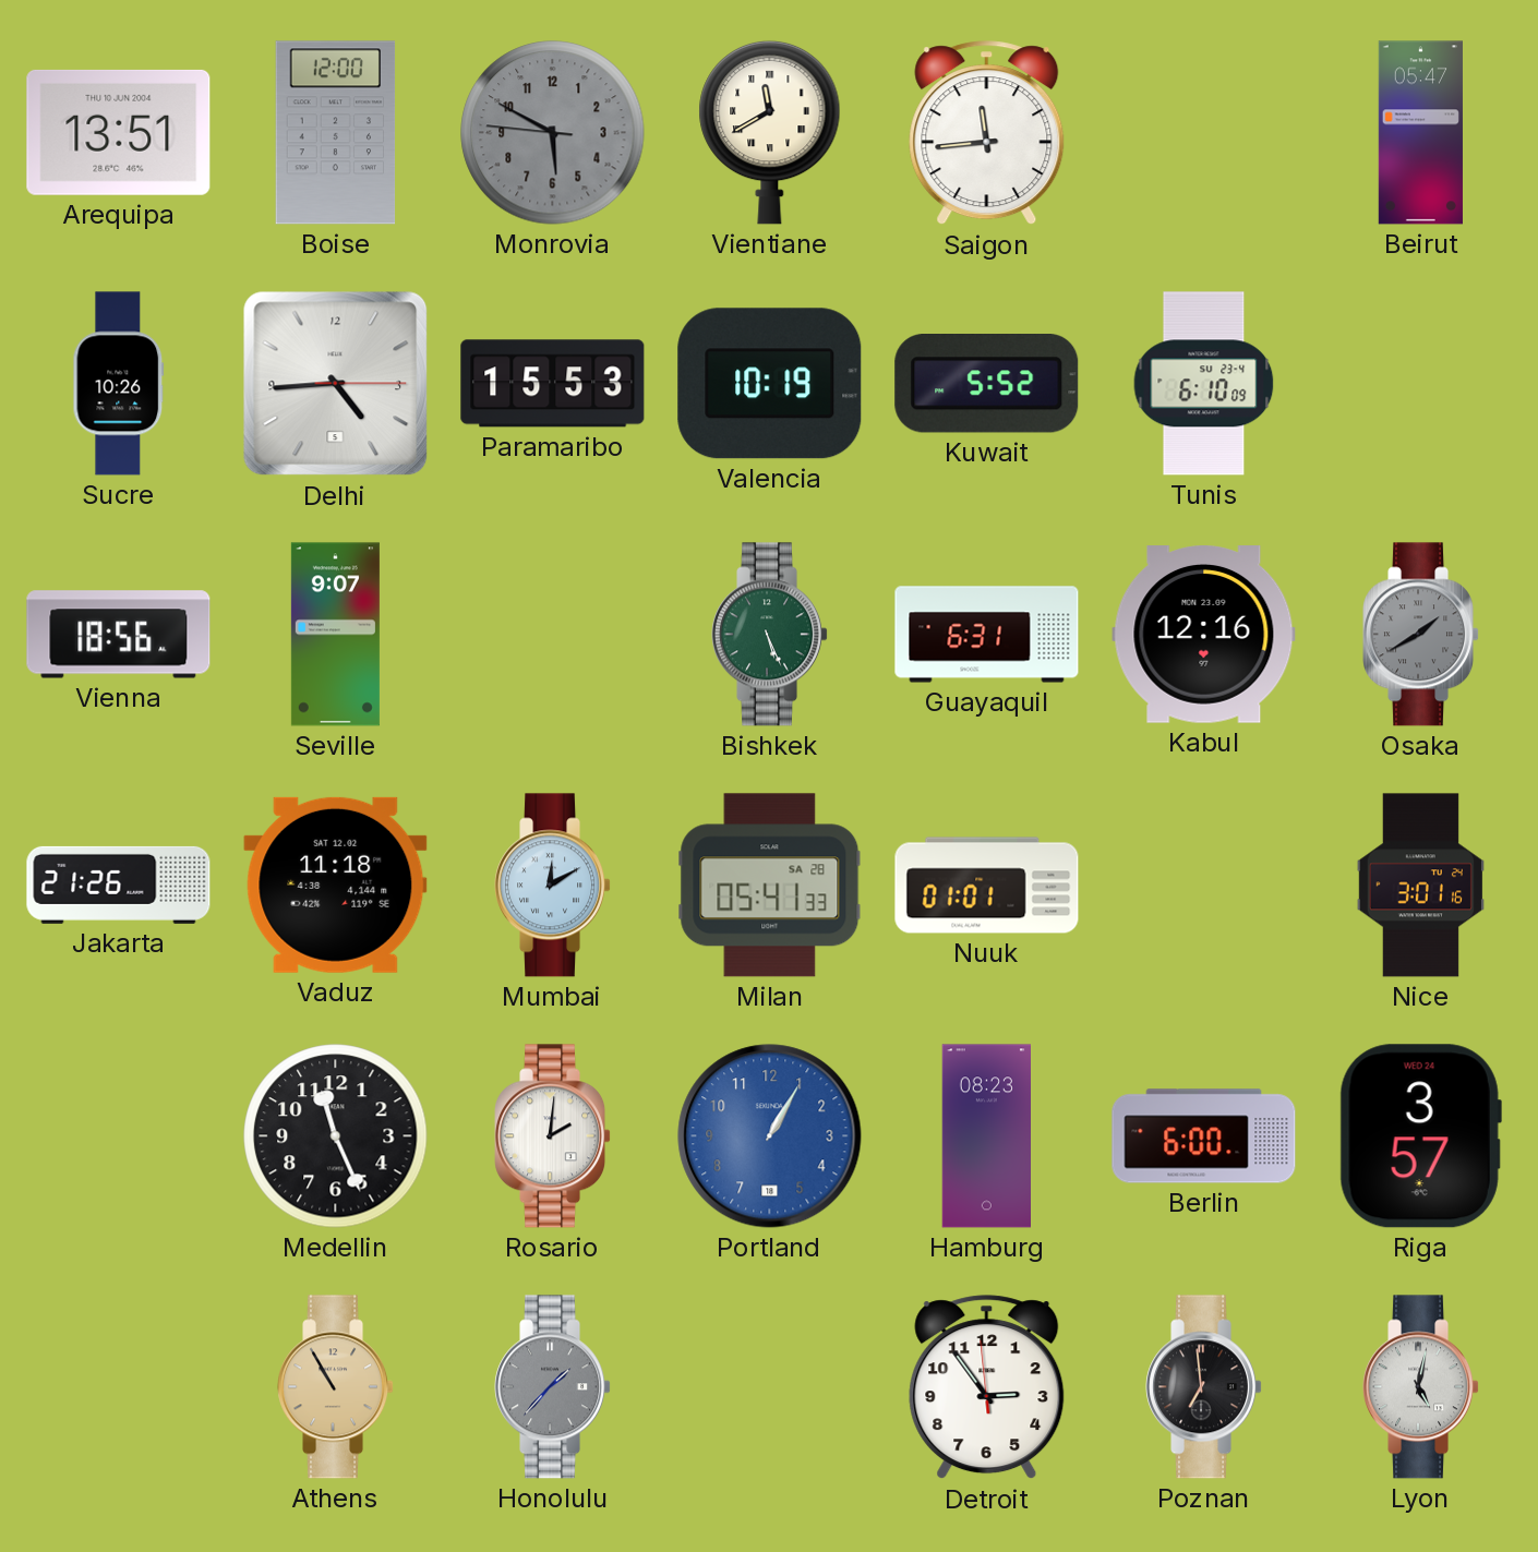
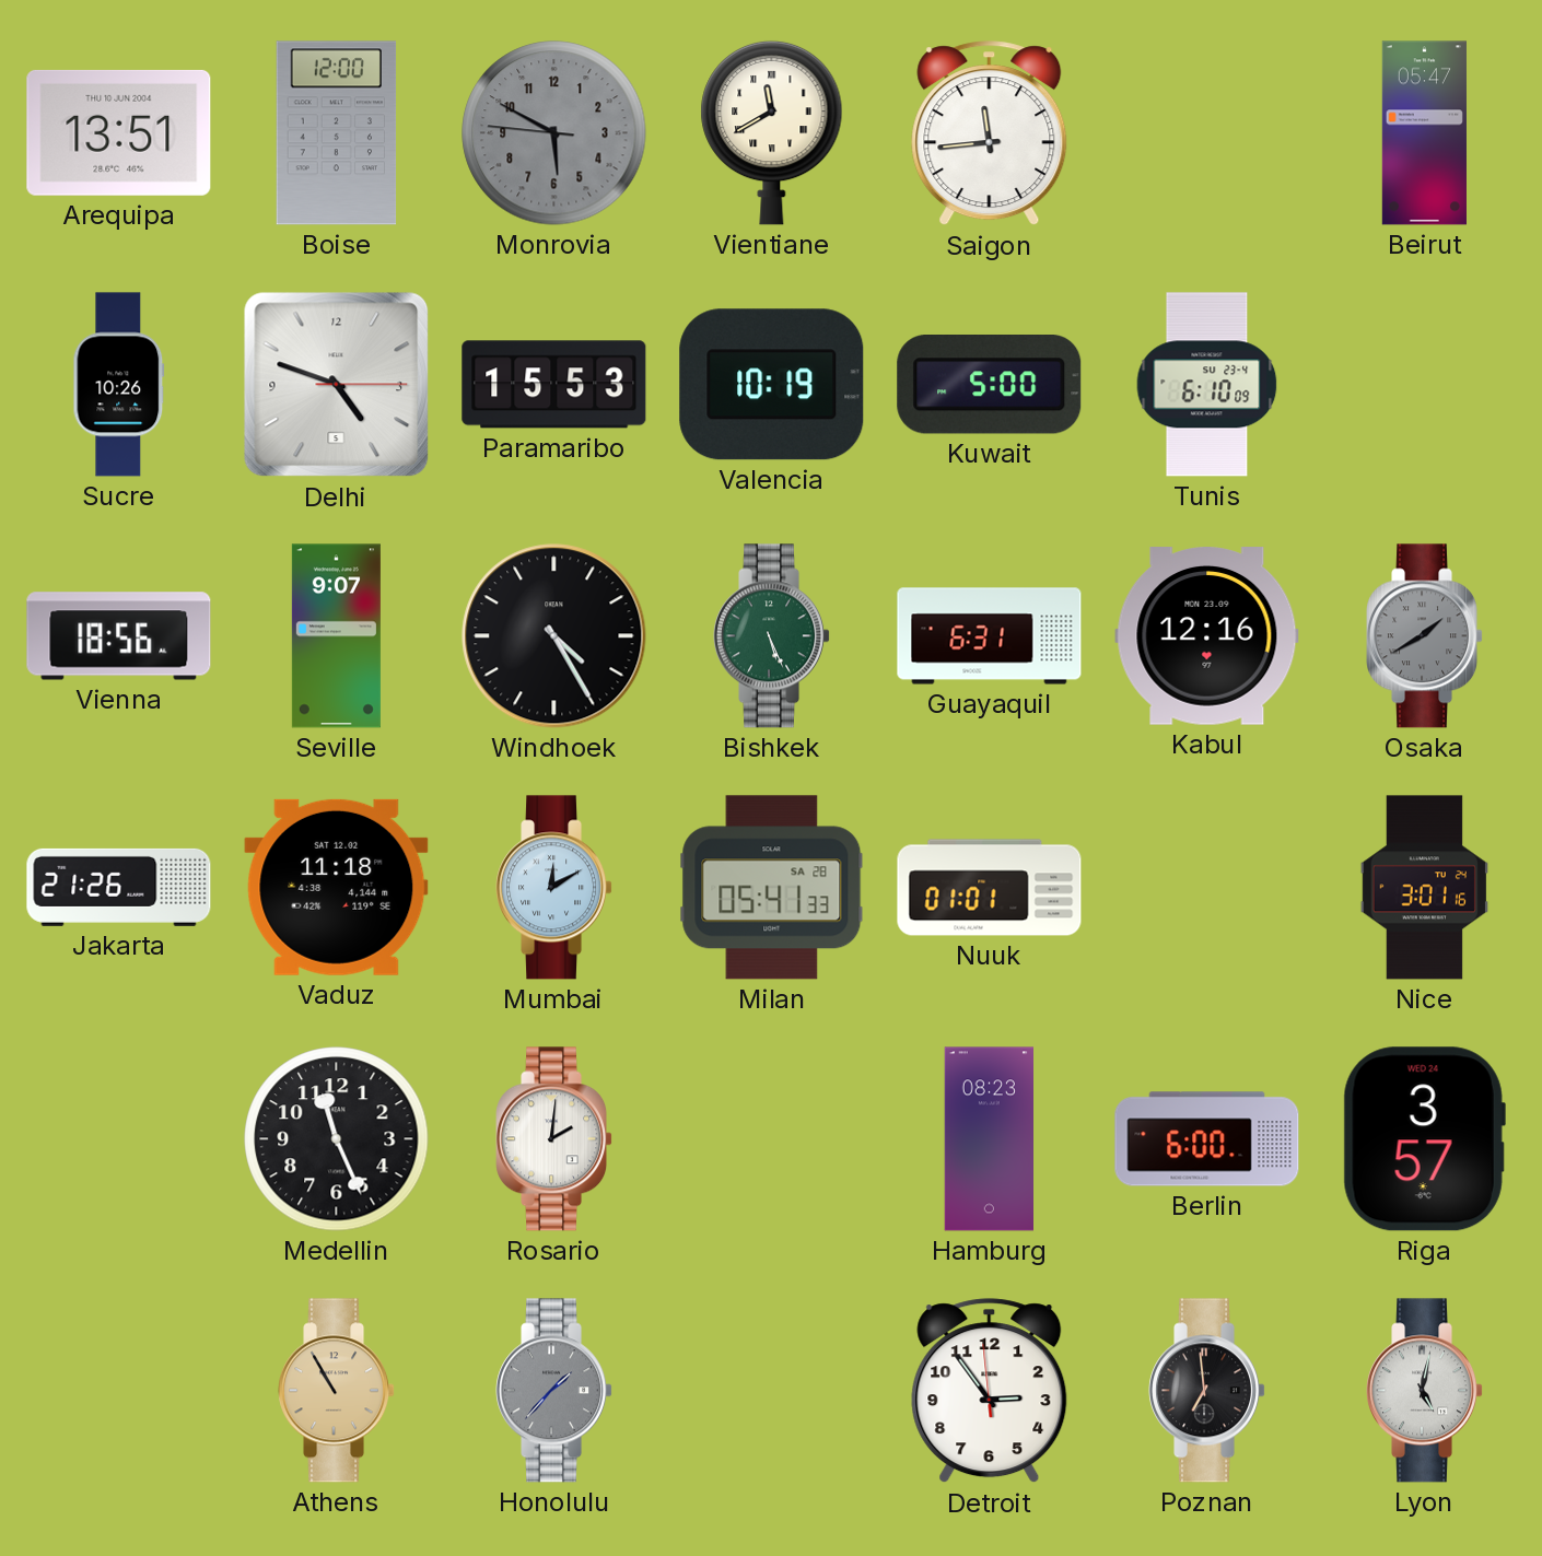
Delhi: 4:44 -> 4:48 (337, 385)
Kuwait: 5:52 -> 5:00 (990, 384)
Windhoek: none -> 4:25 (554, 636)
Portland: 1:05 -> none (770, 1136)
